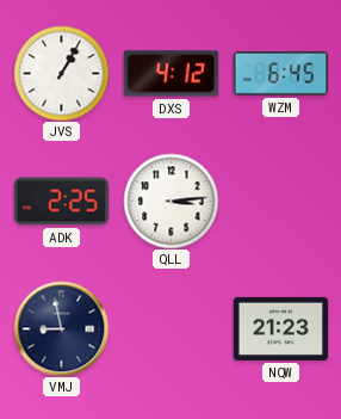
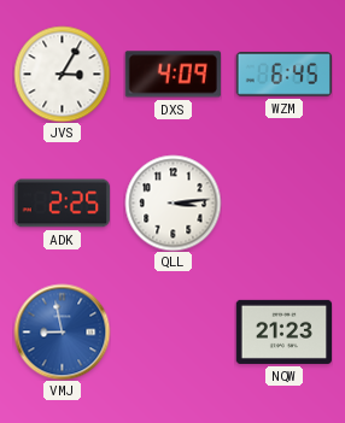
JVS: 1:05 -> 3:05 (62, 74)
DXS: 4:12 -> 4:09 (172, 75)
VMJ dial: navy -> blue (62, 331)
